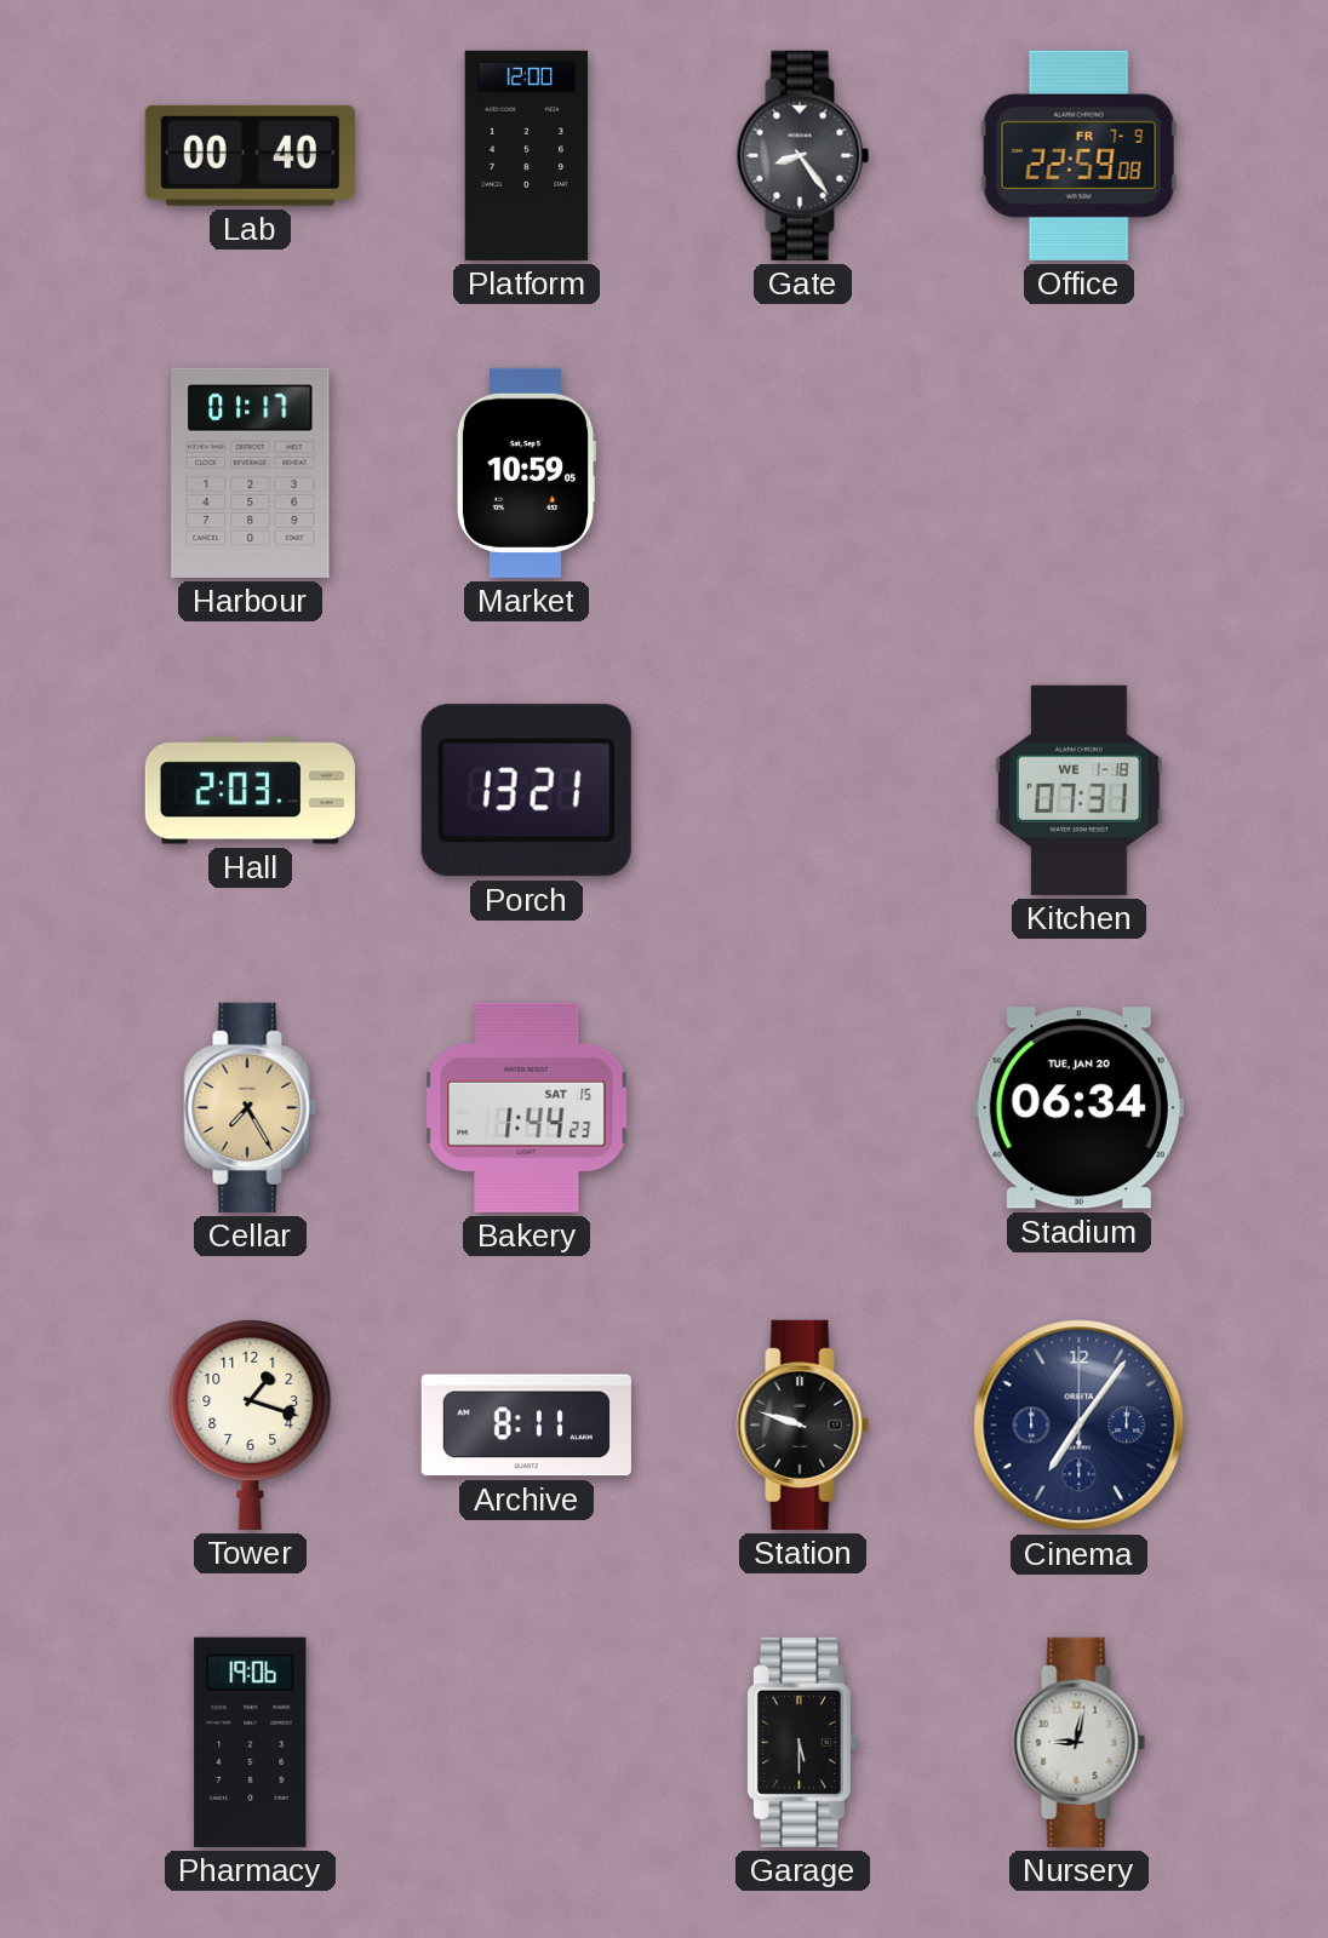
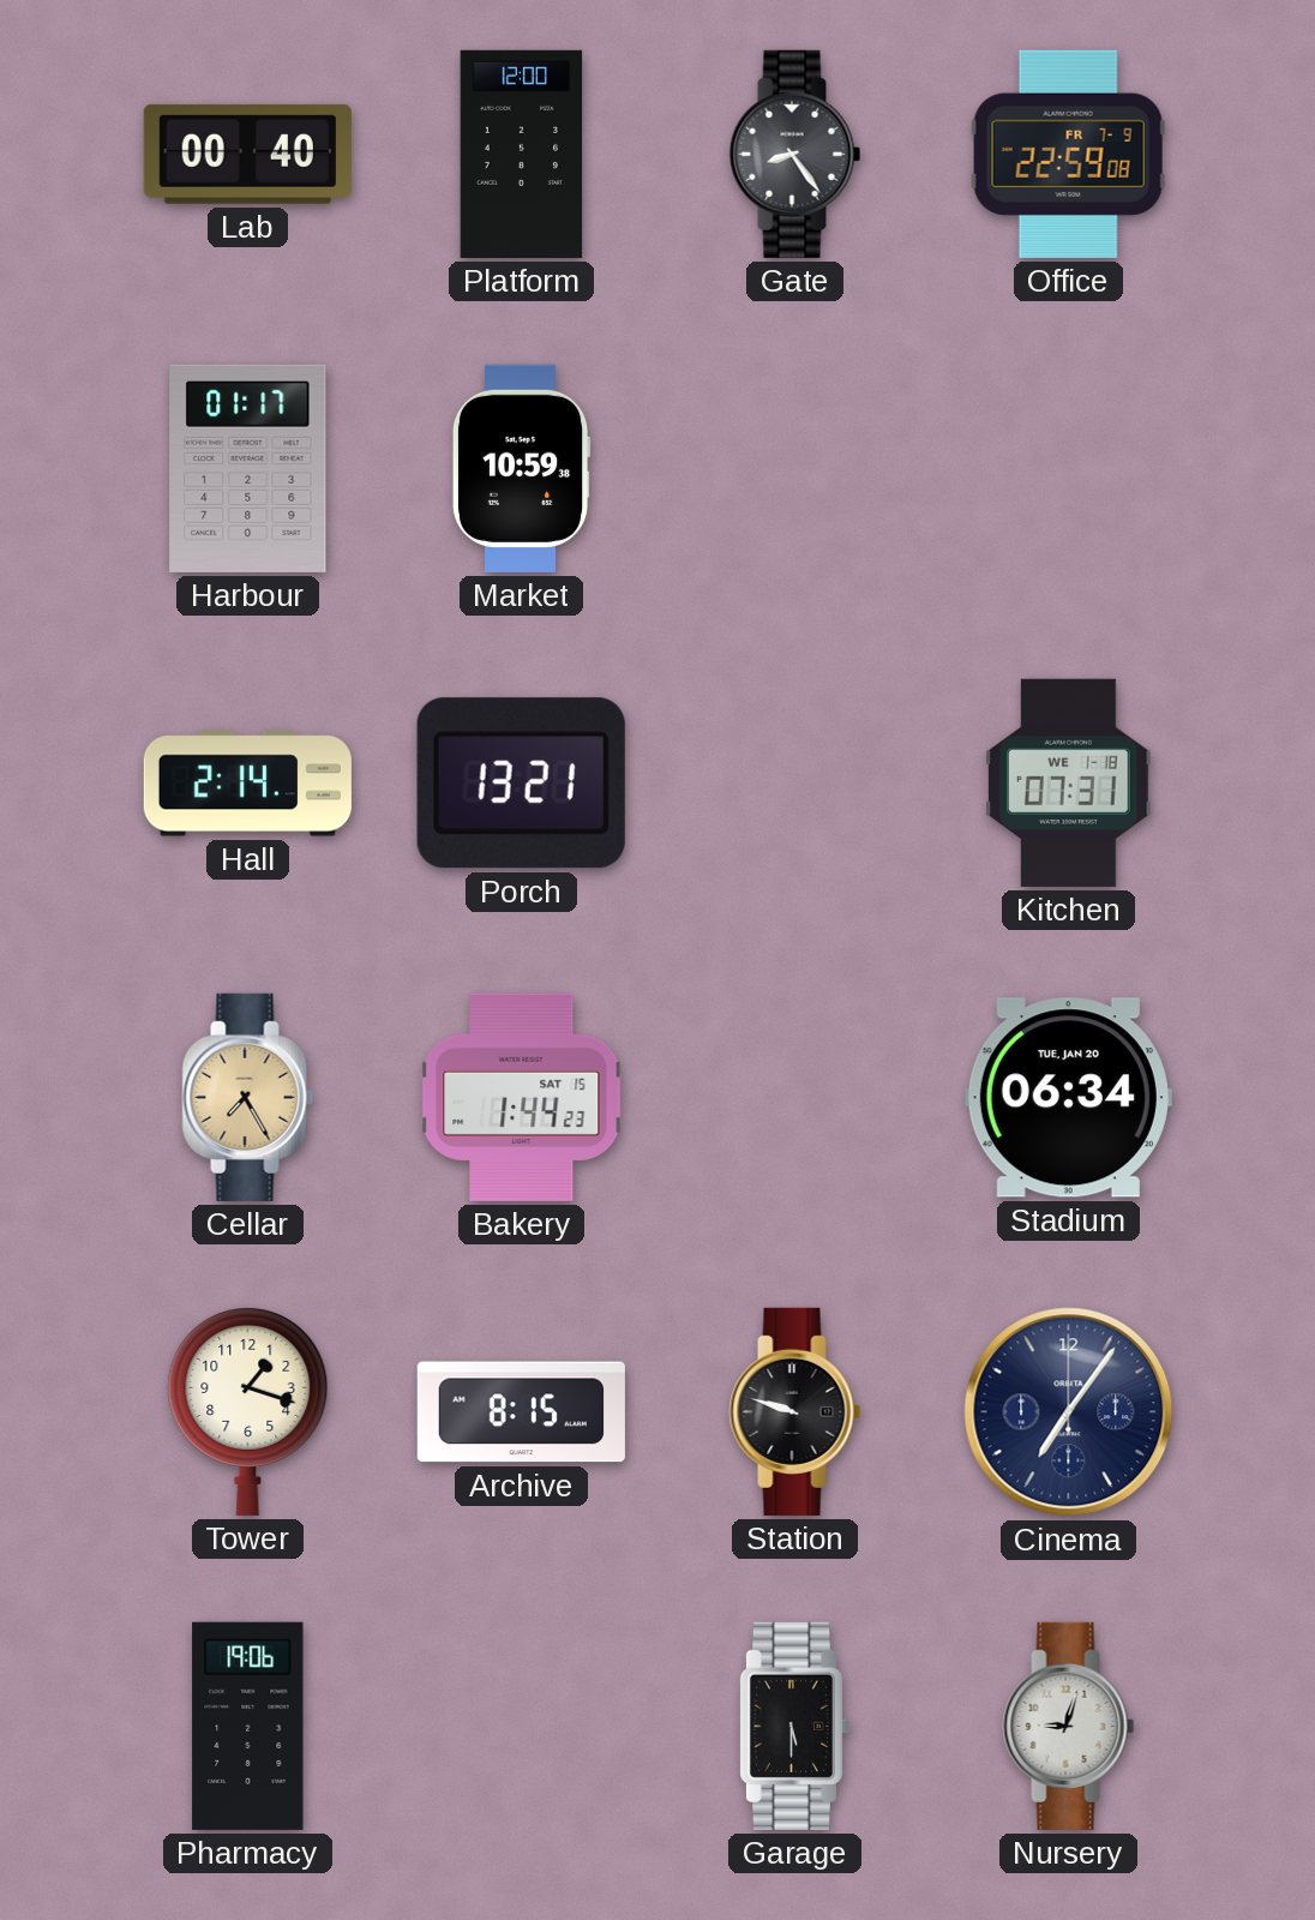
Market: 10:59:05 -> 10:59:38 (521, 468)
Hall: 2:03 -> 2:14 (247, 784)
Archive: 8:11 -> 8:15 (521, 1412)
Nursery: 9:02 -> 9:03 (1069, 1726)
